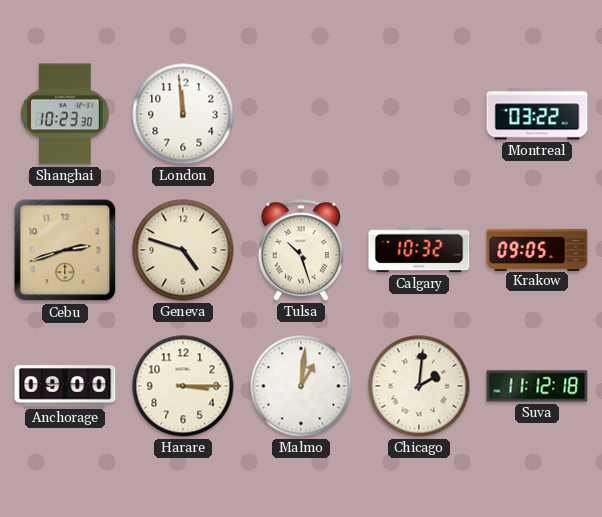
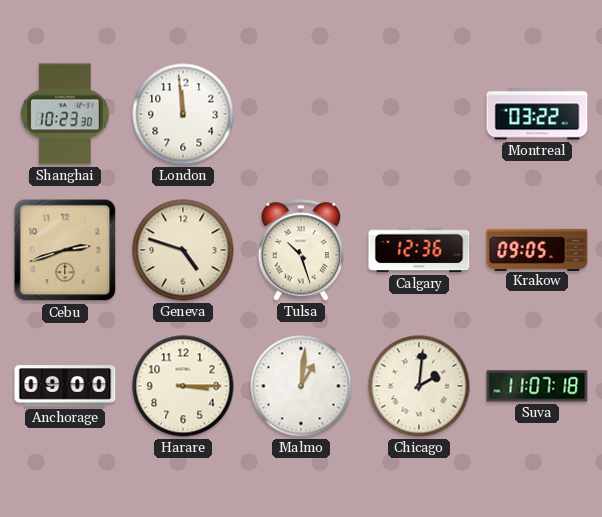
Calgary: 10:32 -> 12:36 (419, 250)
Suva: 11:12 -> 11:07 (537, 386)
